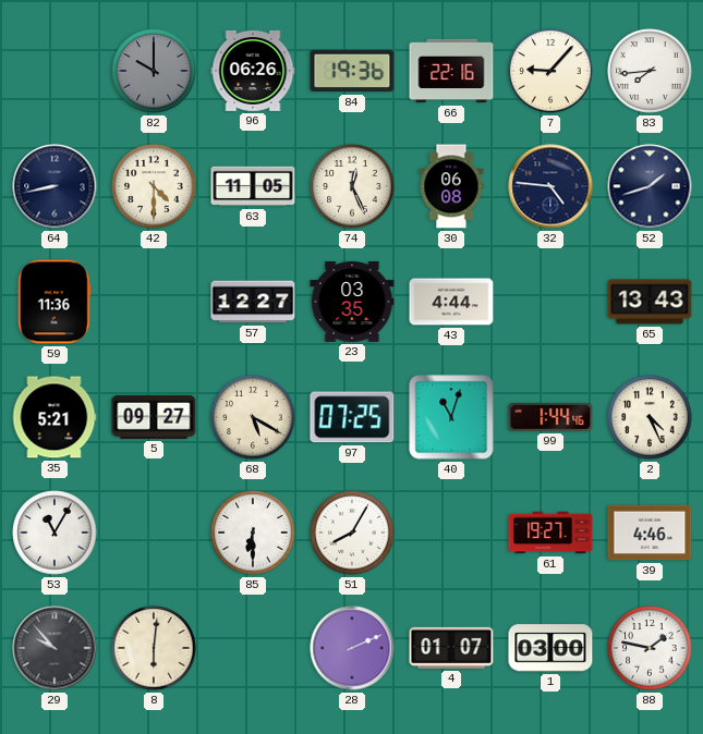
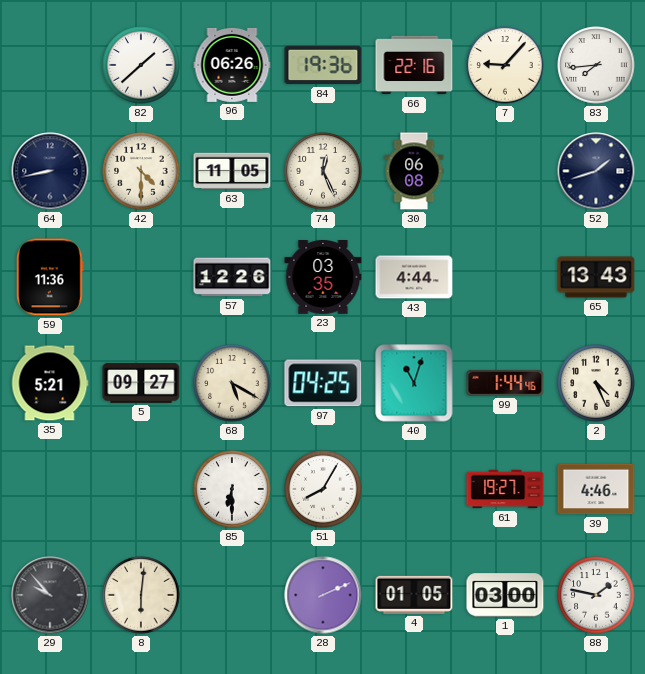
82: 10:00 -> 1:38 (141, 65)
82 dial: grey -> white (141, 65)
32: 4:46 -> none (550, 186)
57: 12:27 -> 12:26 (232, 277)
97: 07:25 -> 04:25 (323, 383)
53: 11:05 -> none (54, 533)
4: 01:07 -> 01:05 (414, 595)
